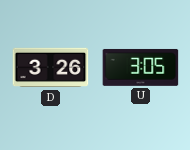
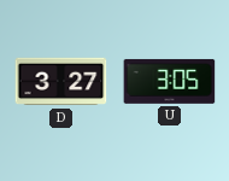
D: 3:26 -> 3:27 (61, 82)
